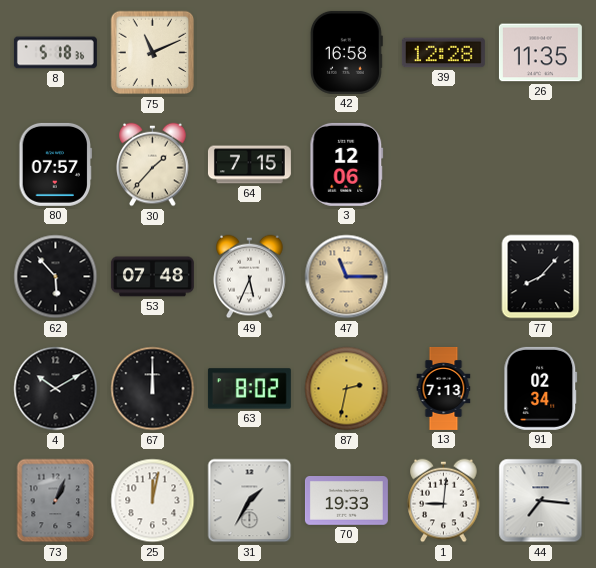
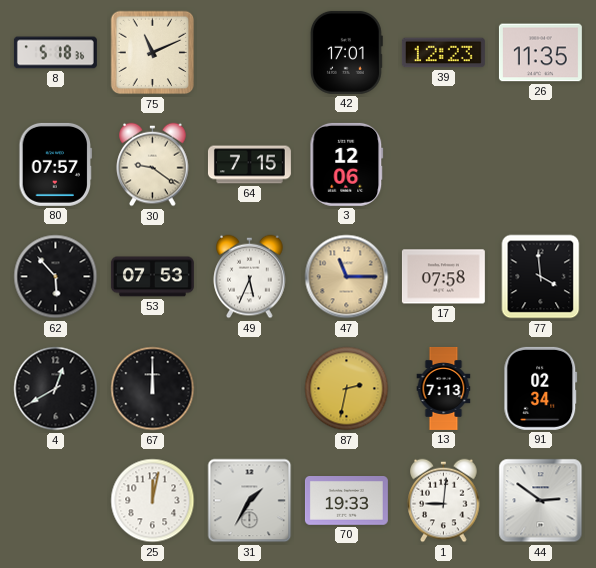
42: 16:58 -> 17:01 (346, 52)
39: 12:28 -> 12:23 (443, 53)
30: 1:37 -> 9:21 (153, 165)
53: 07:48 -> 07:53 (152, 277)
17: none -> 07:58 (443, 277)
77: 8:07 -> 3:59 (541, 277)
4: 10:10 -> 12:40 (56, 389)
63: 8:02 -> none (249, 389)
73: 1:04 -> none (56, 501)
44: 7:16 -> 2:51 (541, 501)
